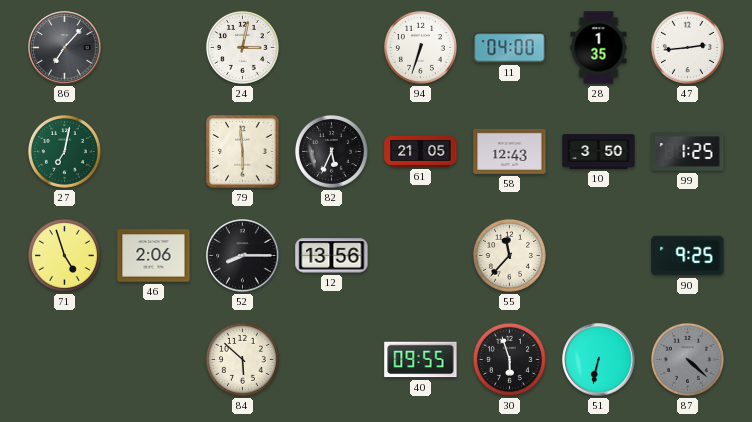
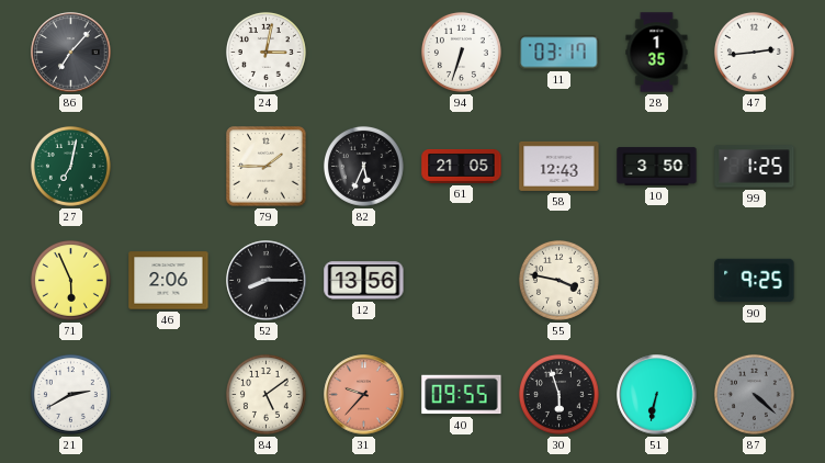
11: 04:00 -> 03:17 (560, 53)
79: 5:59 -> 1:45 (267, 167)
71: 4:57 -> 5:56 (70, 280)
55: 11:37 -> 3:47 (558, 280)
21: none -> 2:40 (70, 394)
84: 5:52 -> 5:09 (265, 394)
31: none -> 9:37 (364, 395)
